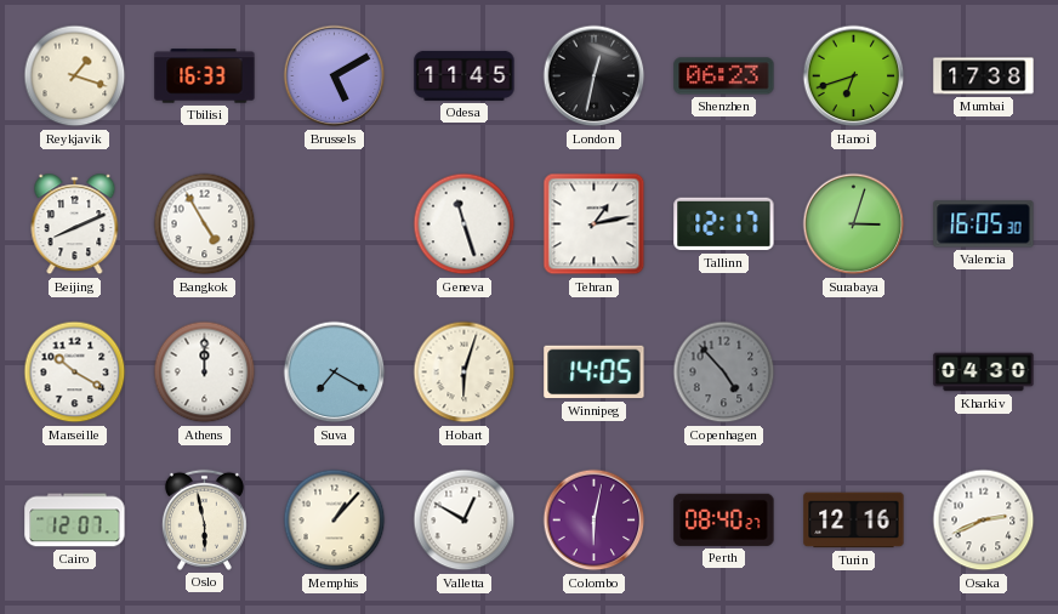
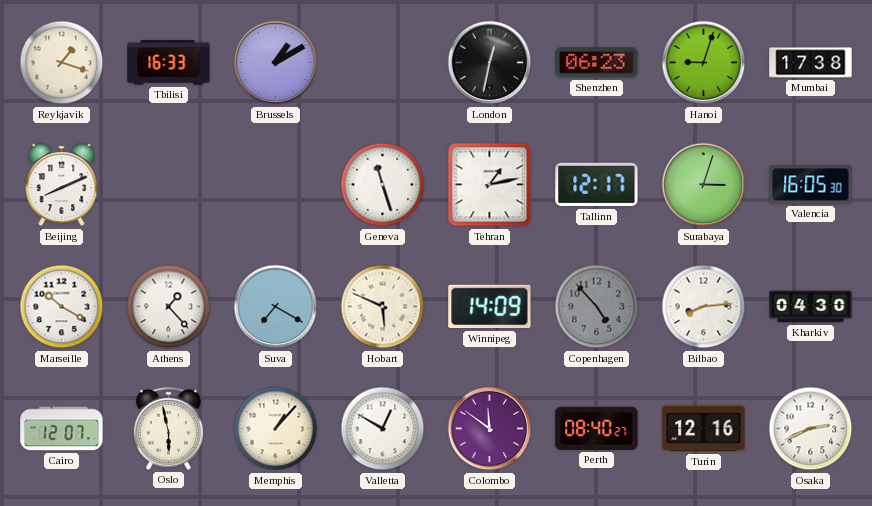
Brussels: 5:10 -> 1:10 (276, 63)
Odesa: 11:45 -> none (465, 75)
Hanoi: 6:42 -> 9:03 (704, 63)
Bangkok: 4:55 -> none (205, 224)
Athens: 12:00 -> 1:23 (169, 307)
Hobart: 6:03 -> 5:49 (383, 307)
Winnipeg: 14:05 -> 14:09 (490, 307)
Bilbao: none -> 8:14 (704, 307)
Colombo: 6:02 -> 11:51 (490, 429)
